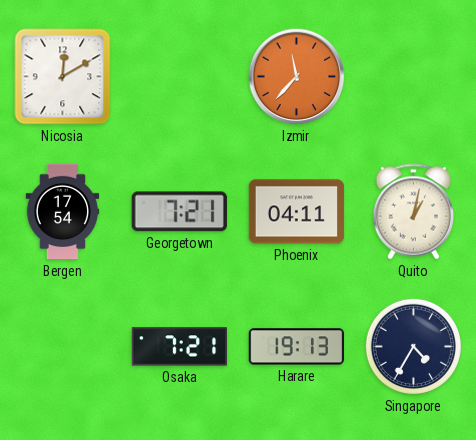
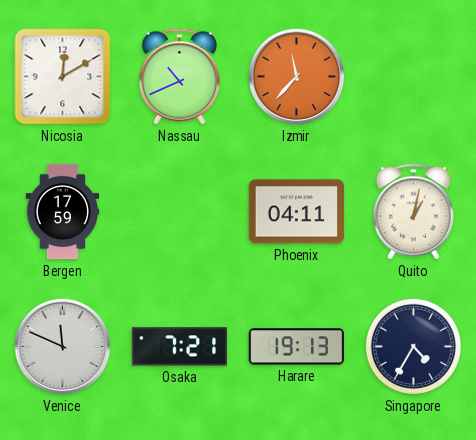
Nassau: none -> 10:41 (179, 77)
Bergen: 17:54 -> 17:59 (63, 212)
Georgetown: 7:21 -> none (179, 212)
Venice: none -> 11:49 (63, 347)
